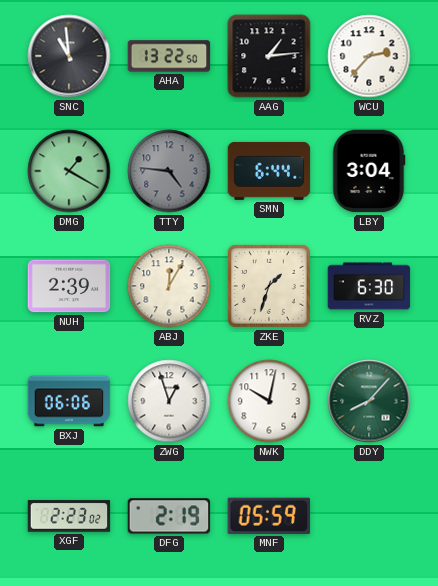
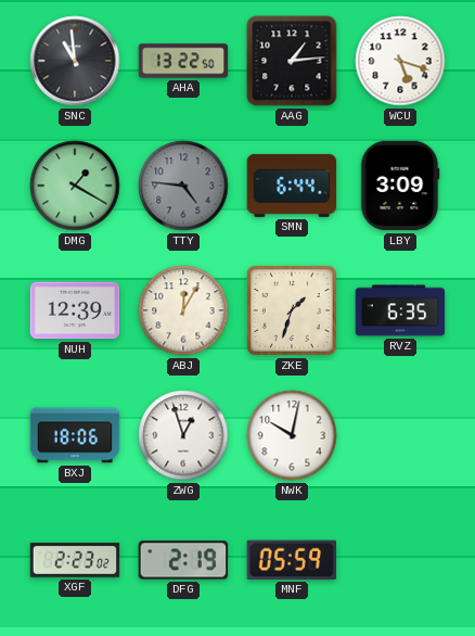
WCU: 2:37 -> 5:18 (400, 61)
LBY: 3:04 -> 3:09 (400, 186)
NUH: 2:39 -> 12:39 (75, 310)
RVZ: 6:30 -> 6:35 (400, 310)
BXJ: 06:06 -> 18:06 (75, 435)
DDY: 8:07 -> none (369, 401)
